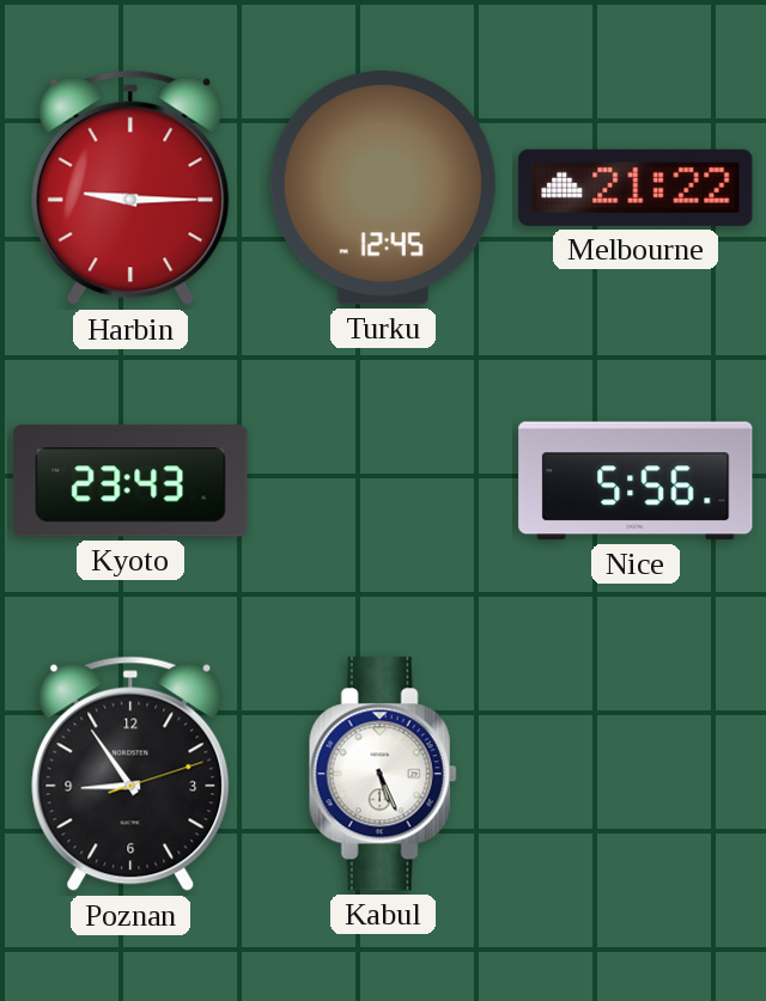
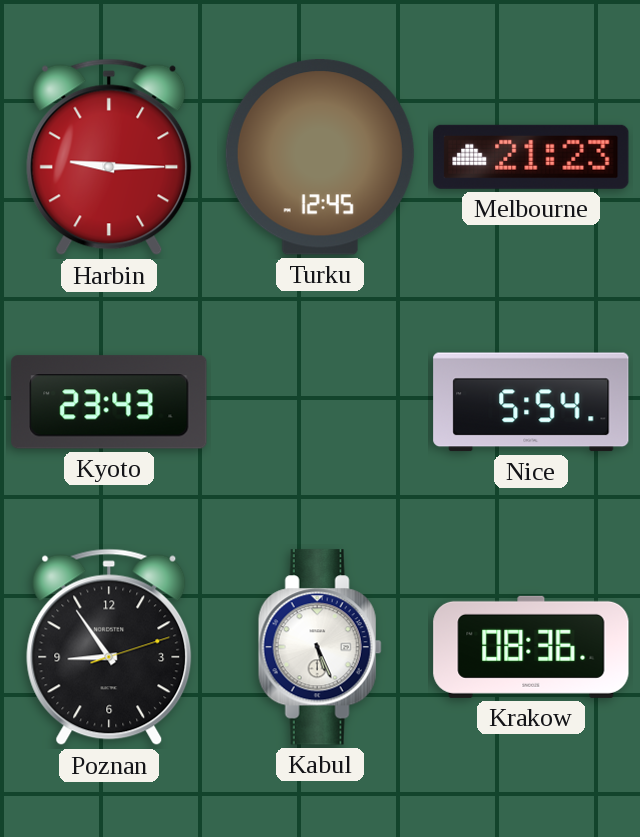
Melbourne: 21:22 -> 21:23 (531, 157)
Nice: 5:56 -> 5:54 (531, 402)
Krakow: none -> 08:36 (531, 647)
